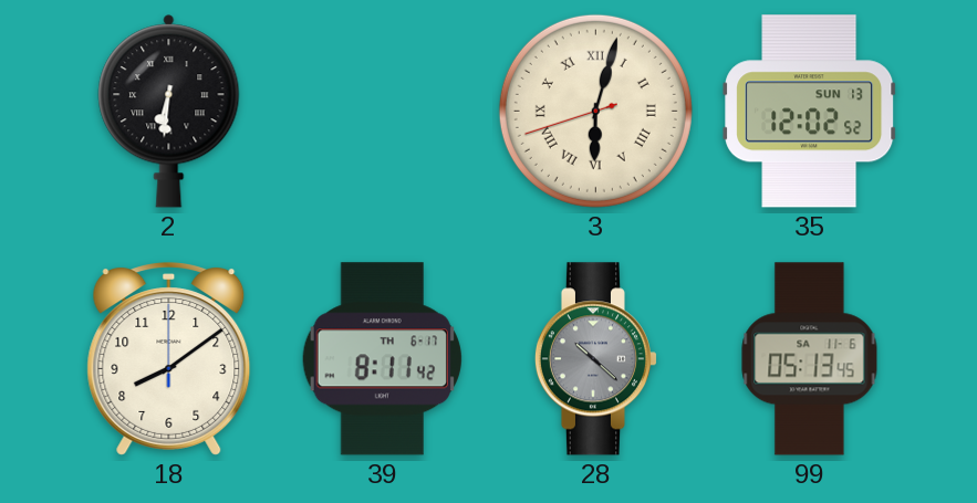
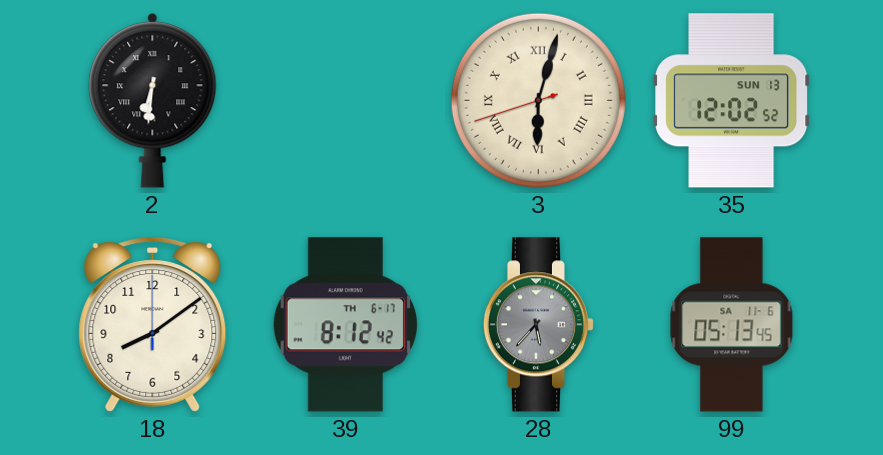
39: 8:11 -> 8:12 (345, 325)
28: 10:22 -> 5:37 (538, 325)
